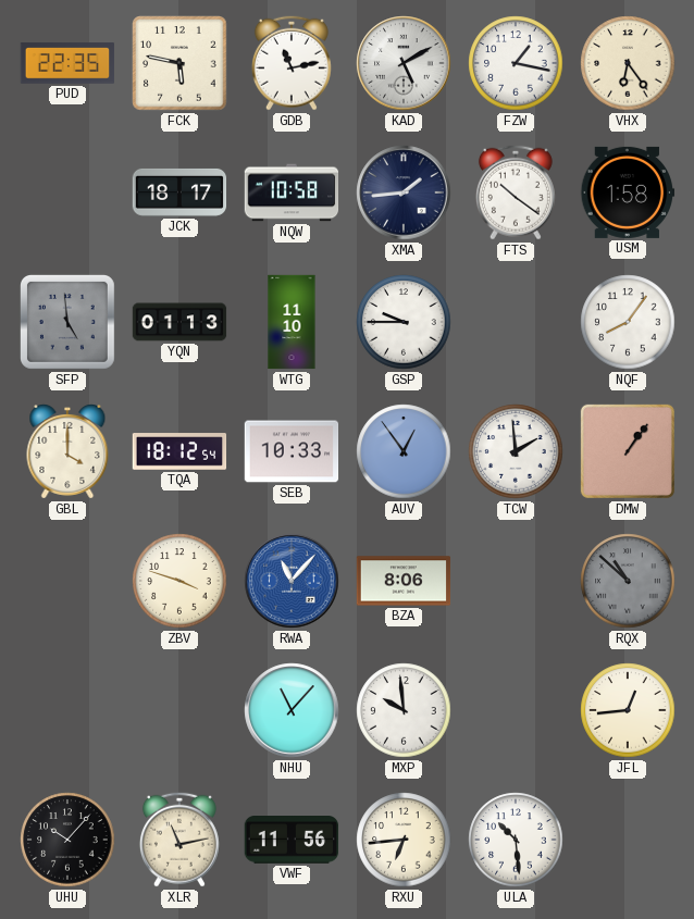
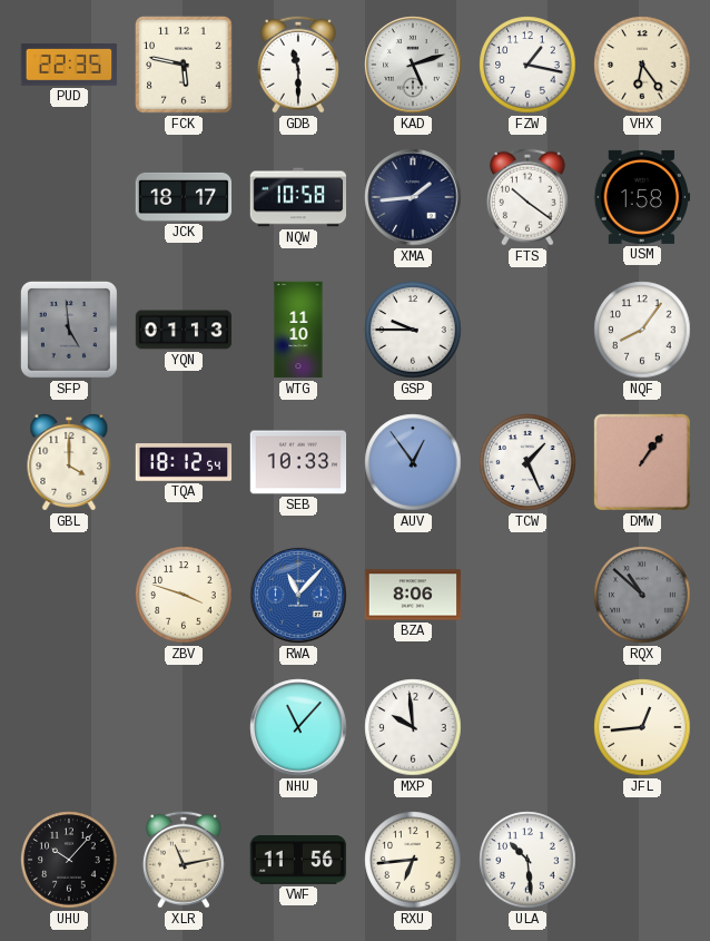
GDB: 11:13 -> 11:30 (298, 65)
KAD: 5:10 -> 5:12 (413, 65)
TCW: 1:59 -> 1:26 (527, 462)
